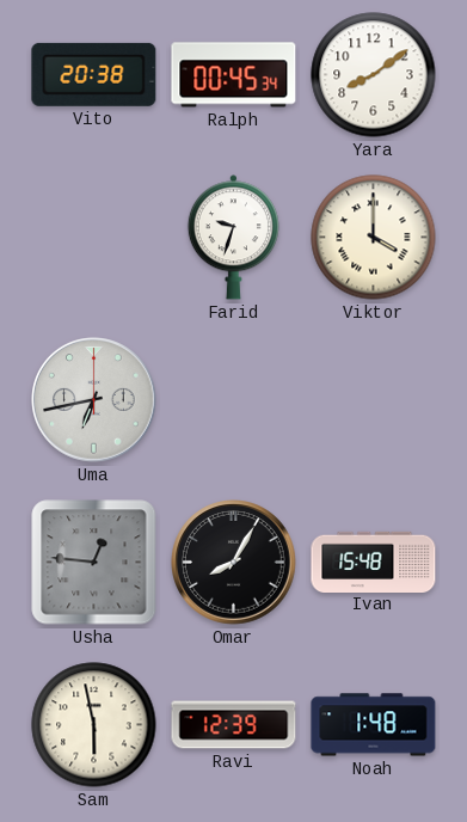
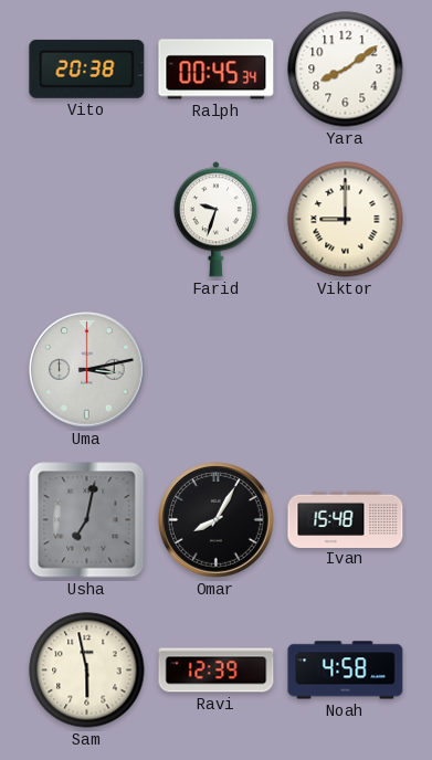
Viktor: 4:00 -> 9:00 (346, 220)
Uma: 6:43 -> 3:13 (87, 370)
Usha: 12:46 -> 7:02 (87, 520)
Noah: 1:48 -> 4:58 (346, 671)
